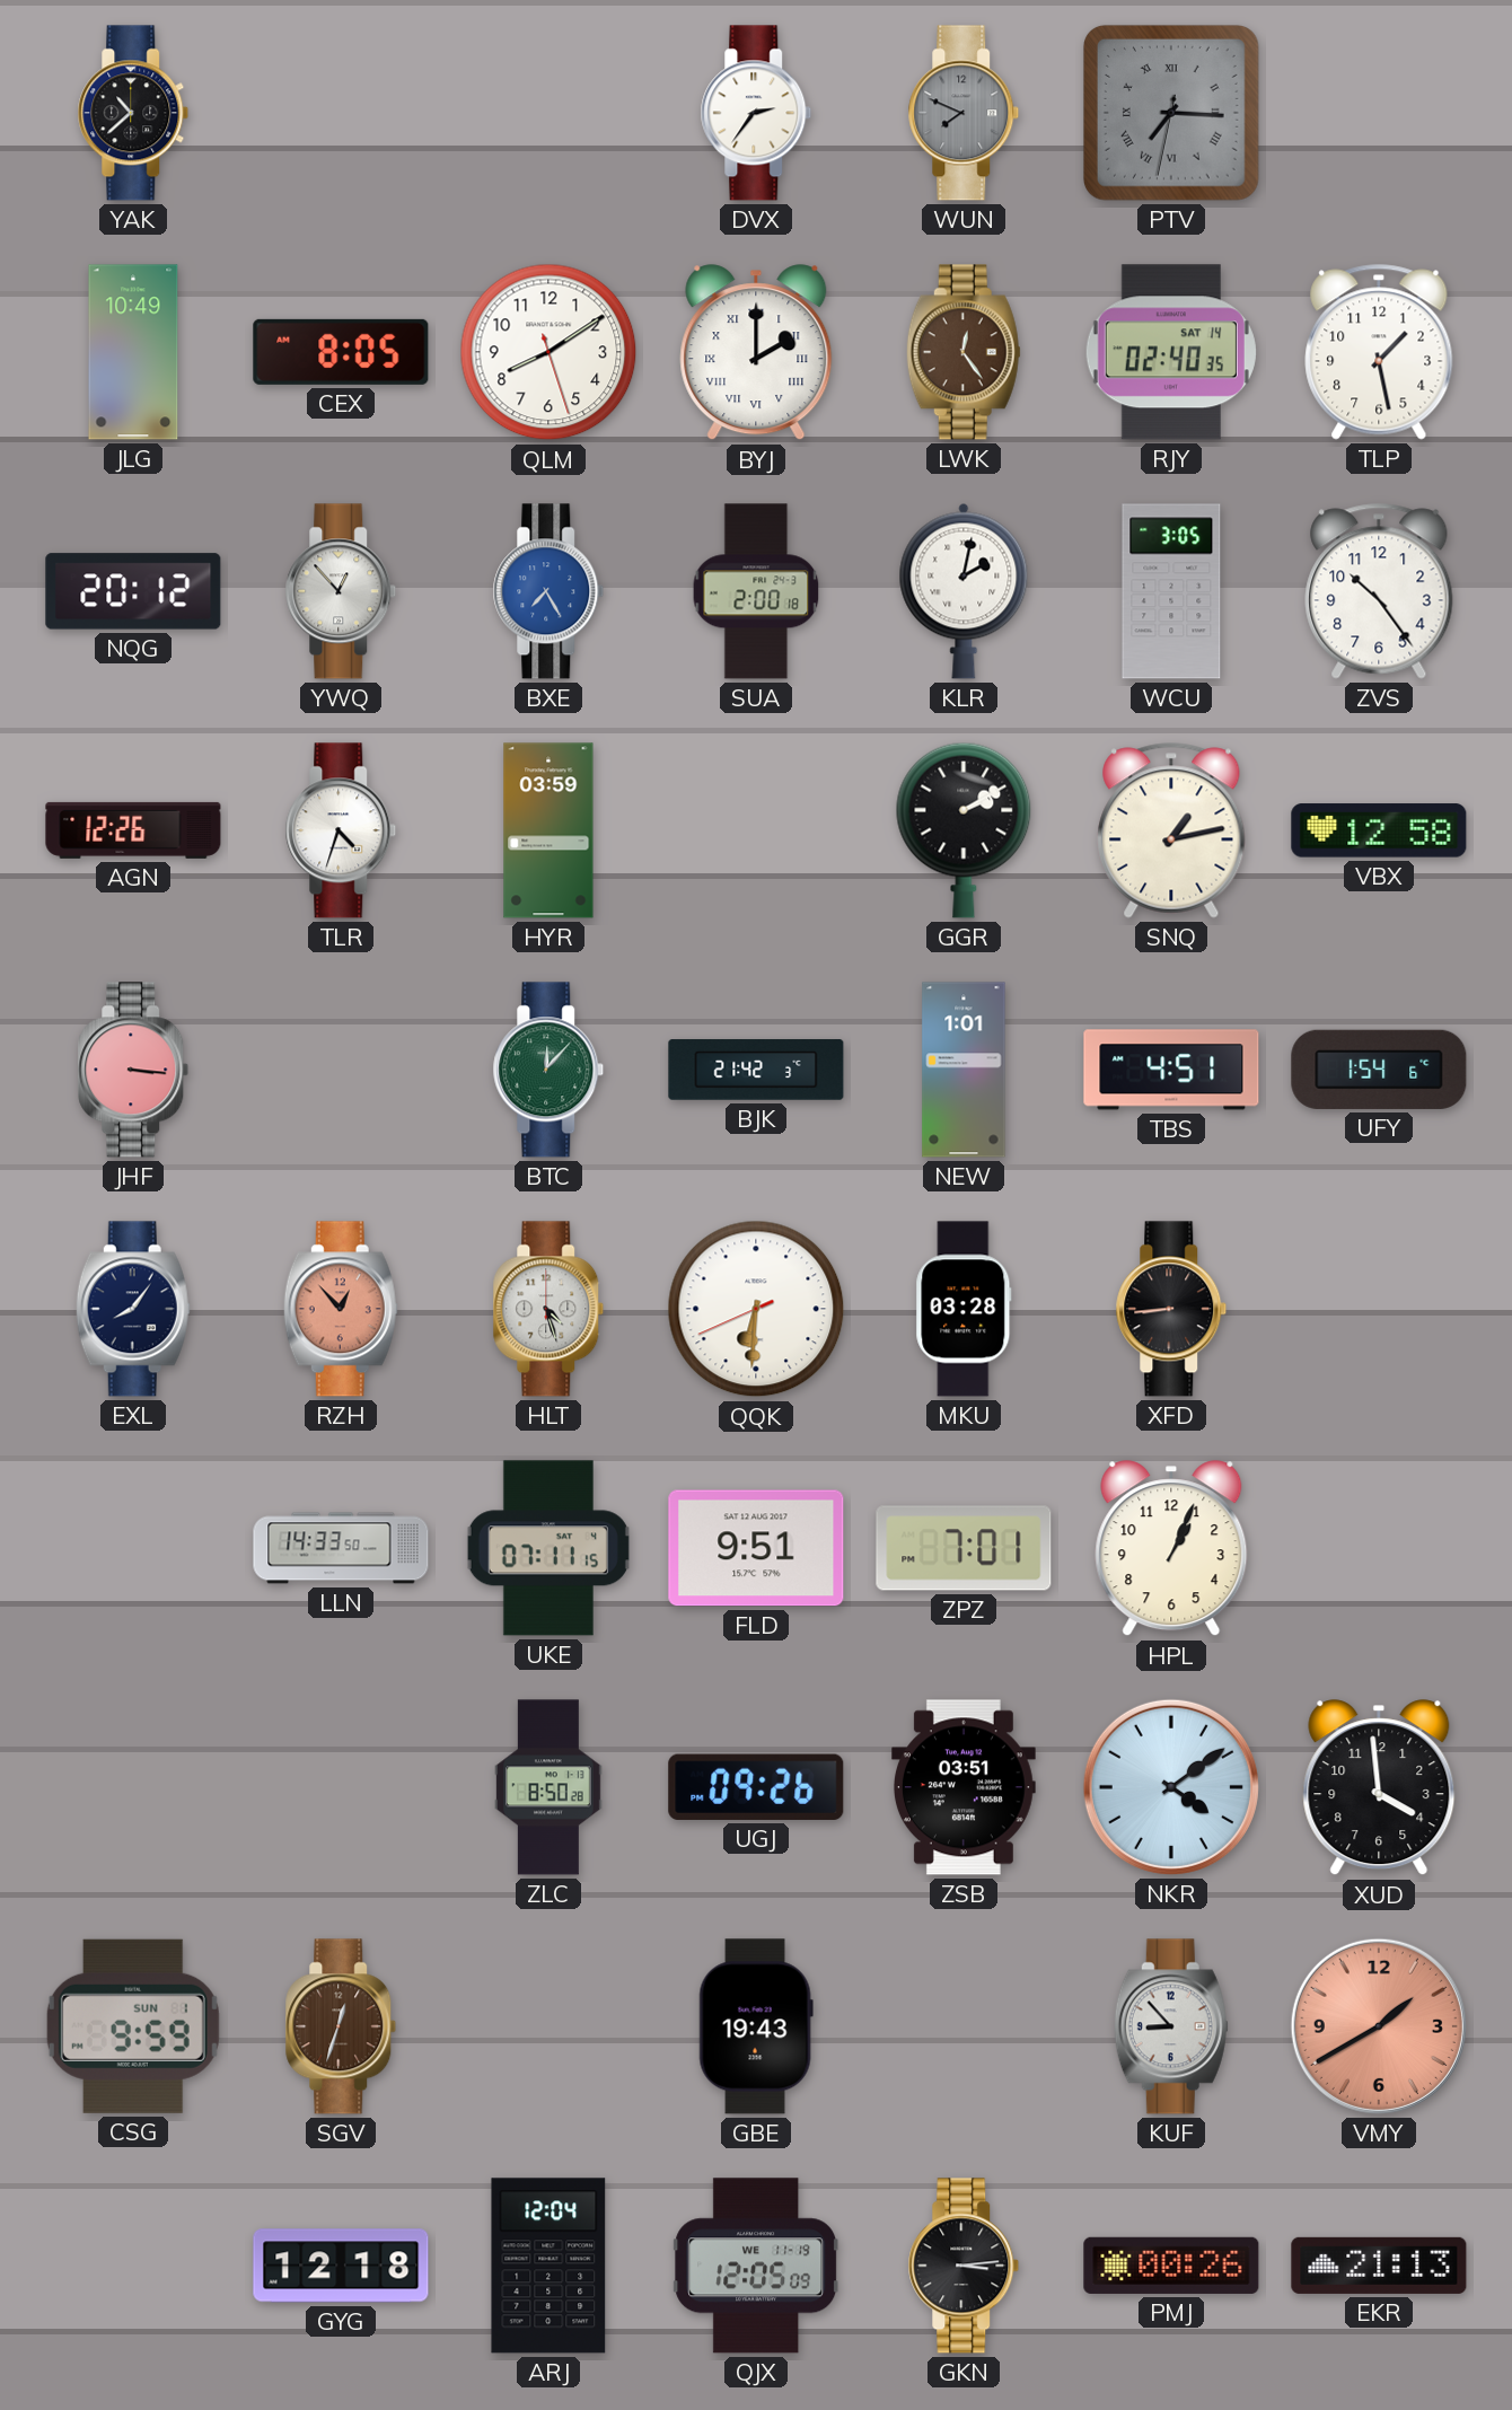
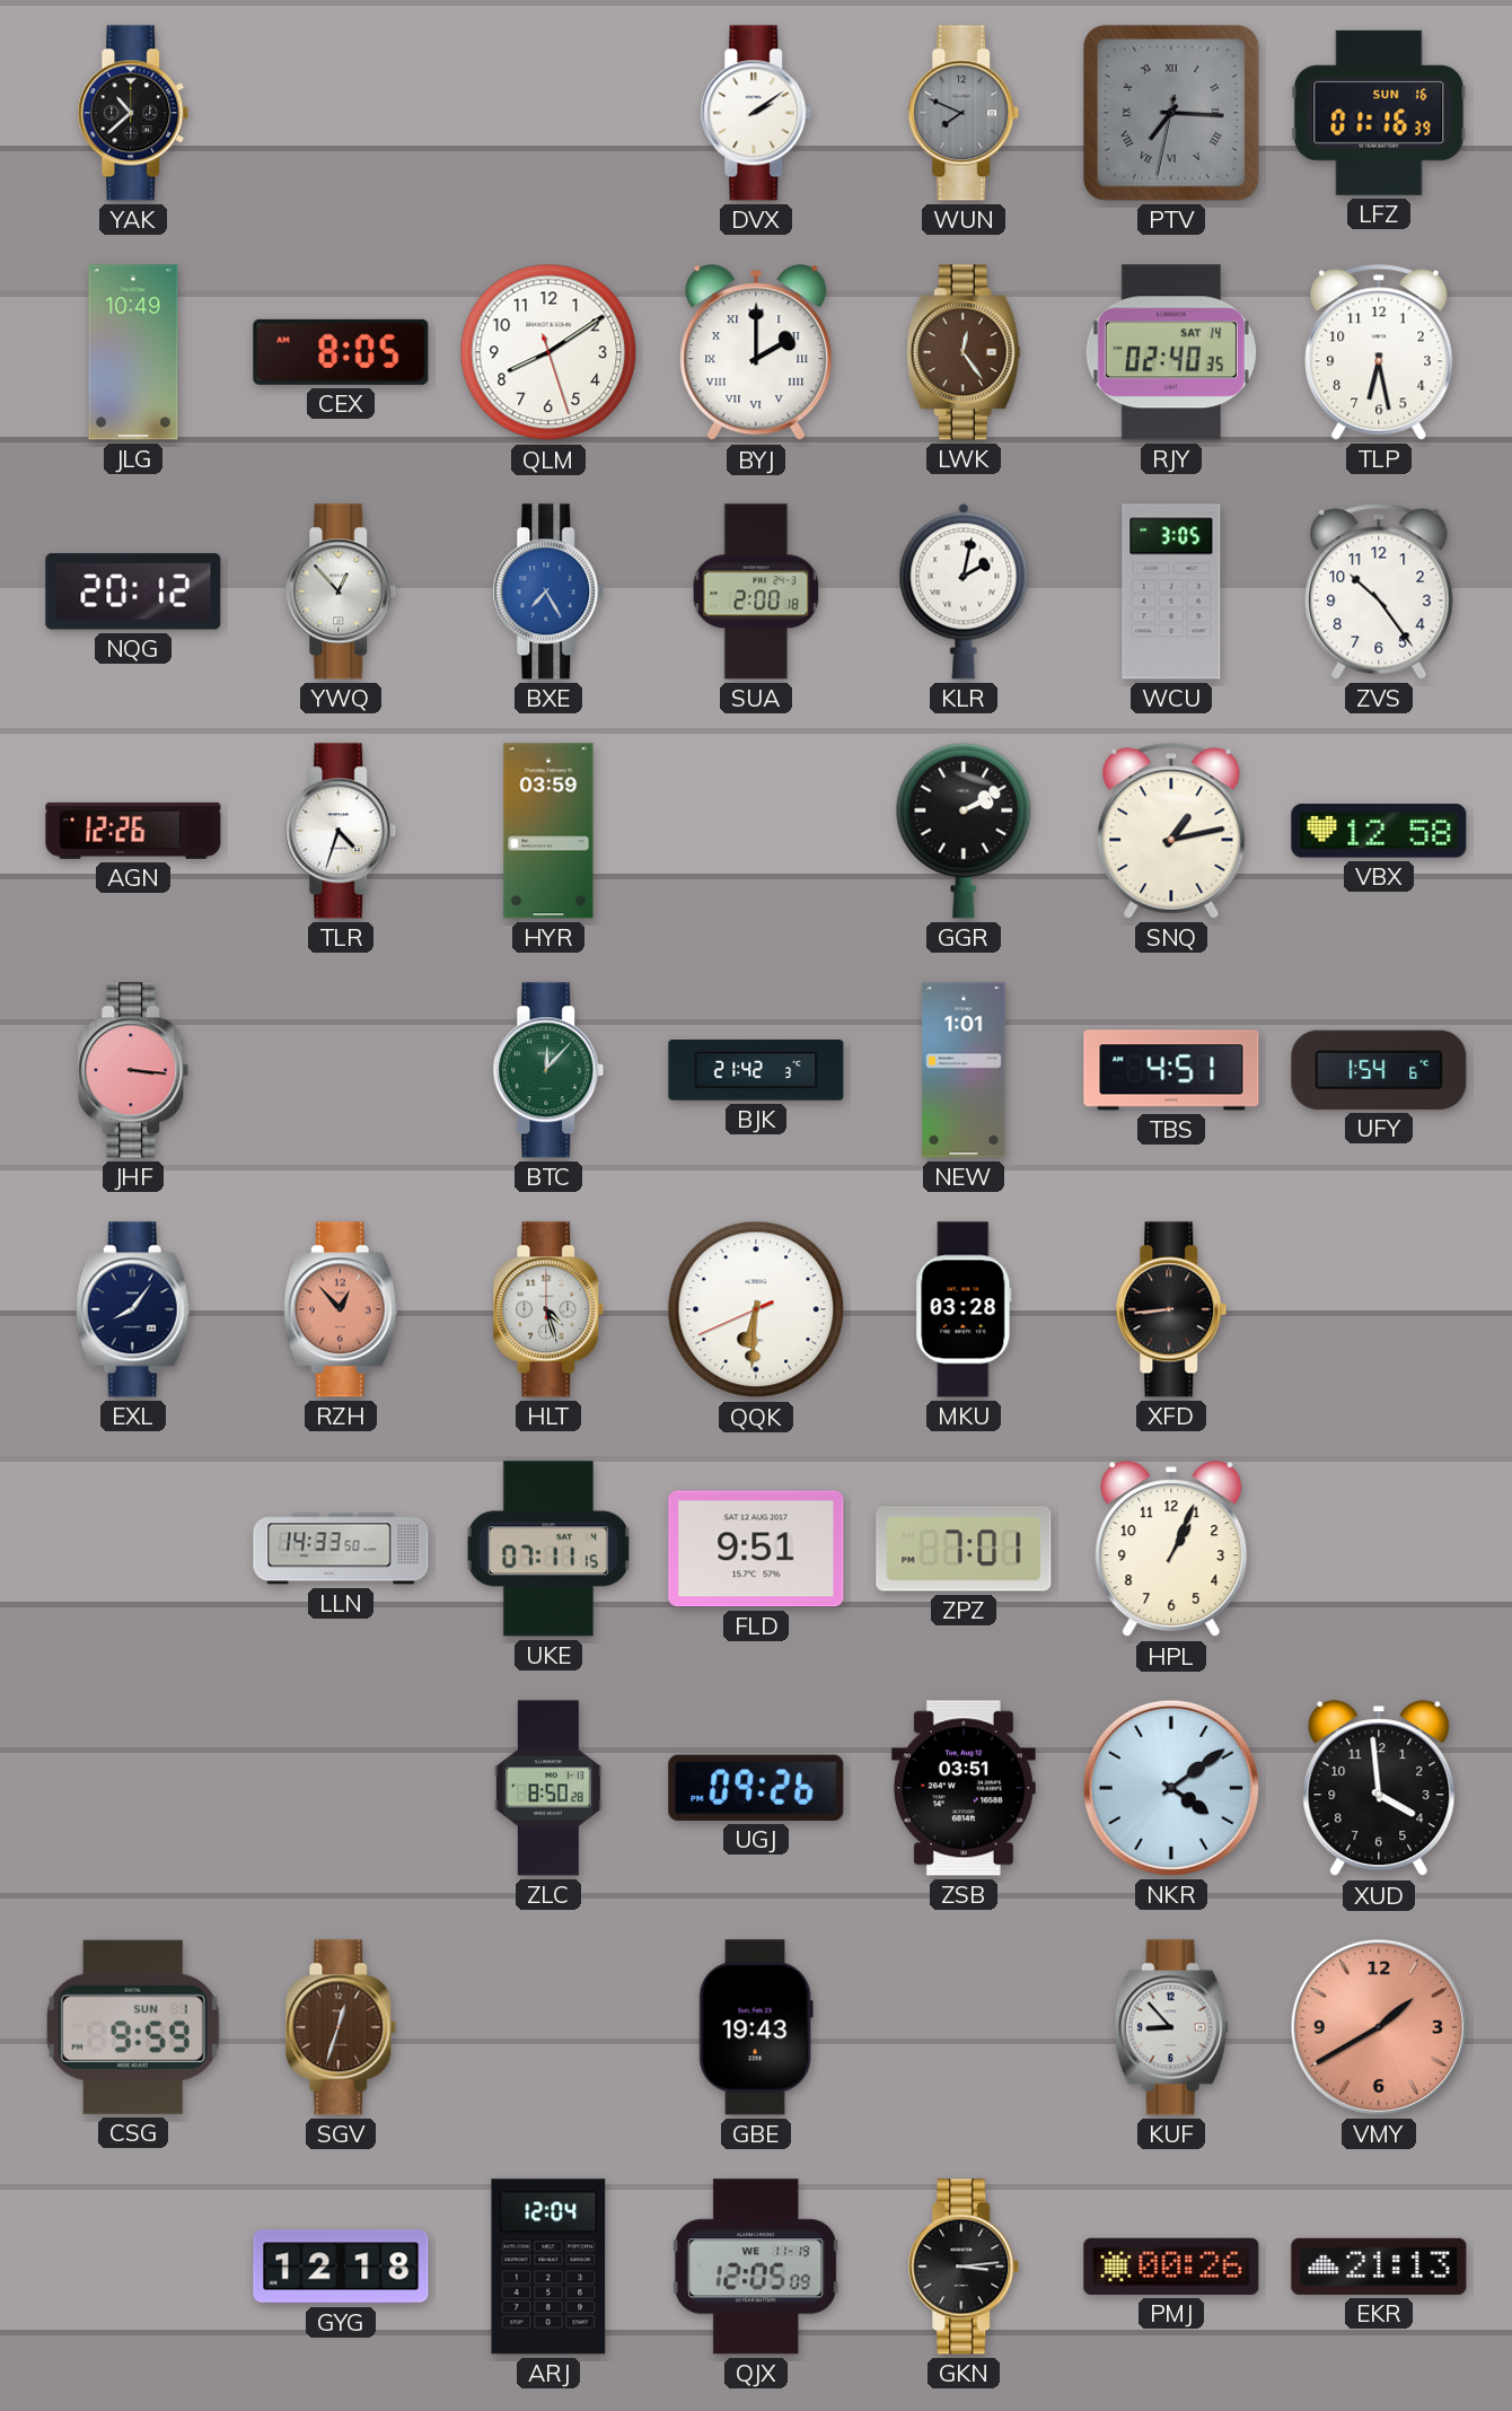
DVX: 2:36 -> 2:09 (756, 113)
LFZ: none -> 01:16 (1379, 113)
TLP: 1:28 -> 6:28 (1379, 352)
